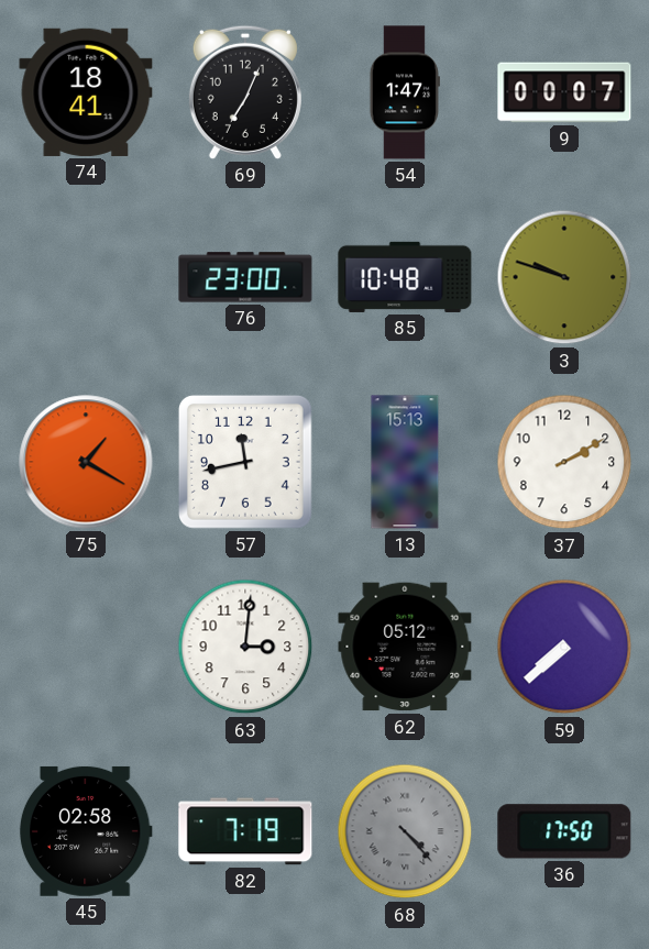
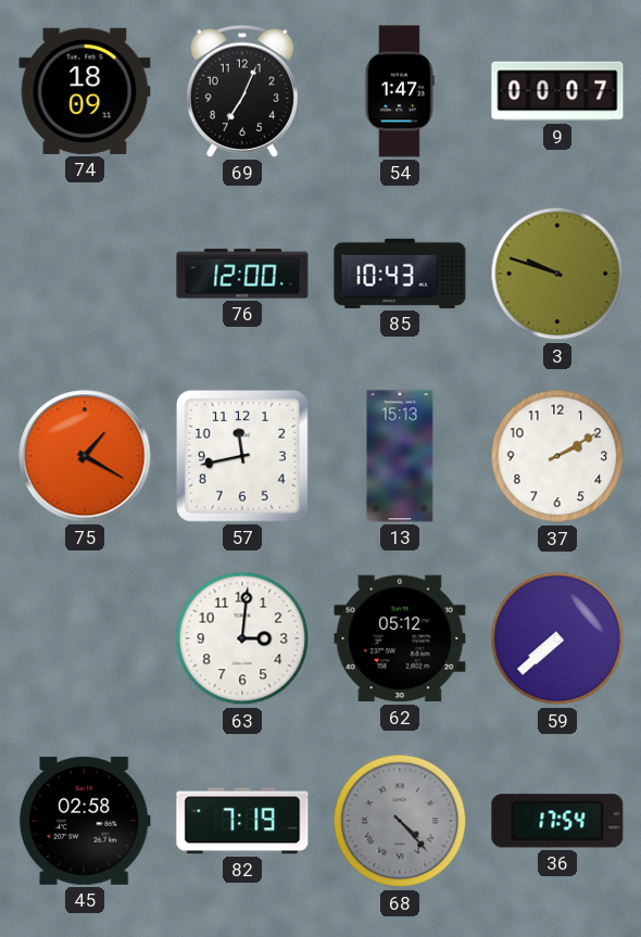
74: 18:41 -> 18:09 (85, 91)
76: 23:00 -> 12:00 (242, 274)
85: 10:48 -> 10:43 (400, 274)
36: 17:50 -> 17:54 (557, 821)
